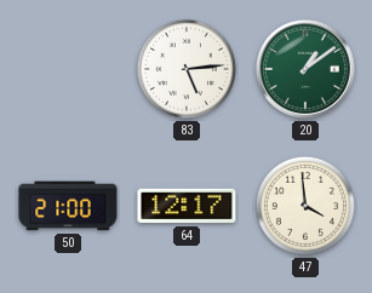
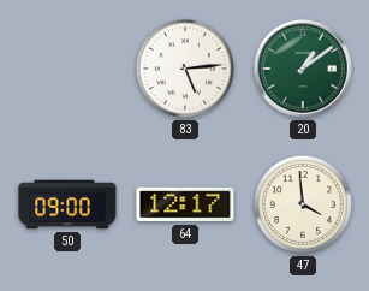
50: 21:00 -> 09:00 (67, 204)
